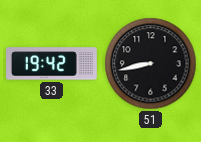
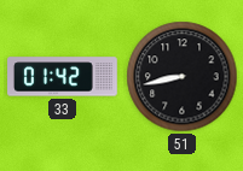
33: 19:42 -> 01:42 (63, 77)
